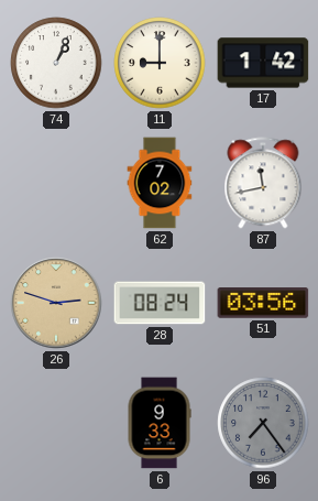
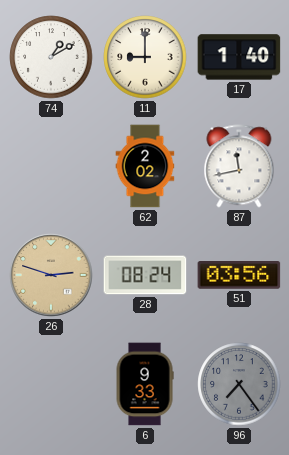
74: 1:04 -> 1:10 (51, 57)
17: 1:42 -> 1:40 (239, 57)
62: 7:02 -> 2:02 (145, 166)
